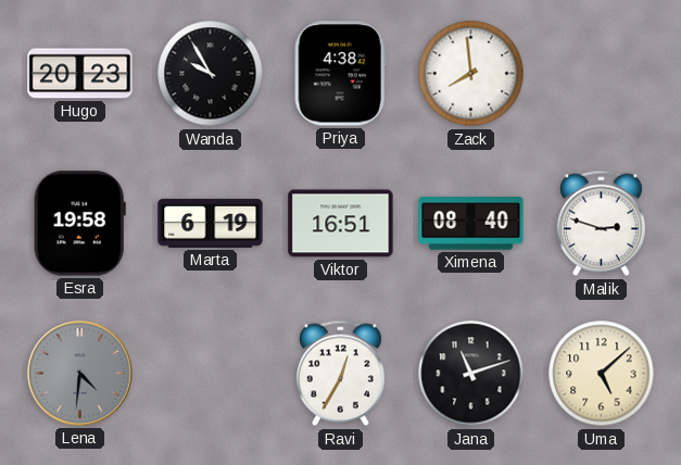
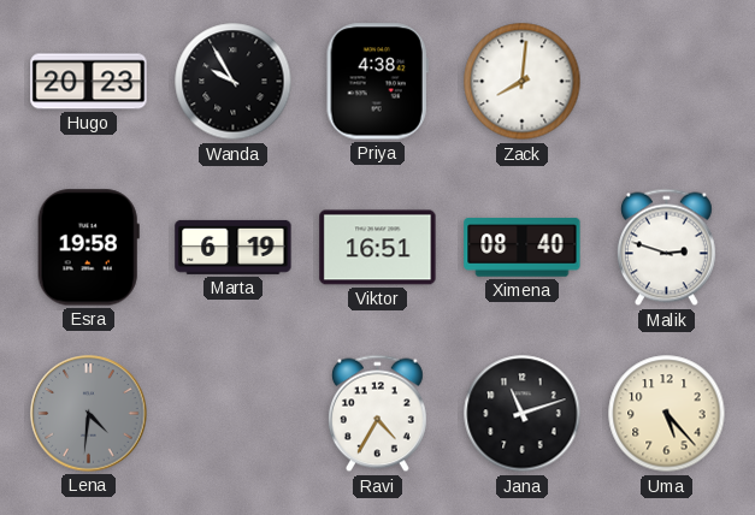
Zack: 7:59 -> 8:01 (523, 82)
Ravi: 12:35 -> 4:35 (377, 414)
Uma: 5:08 -> 5:23 (667, 414)
